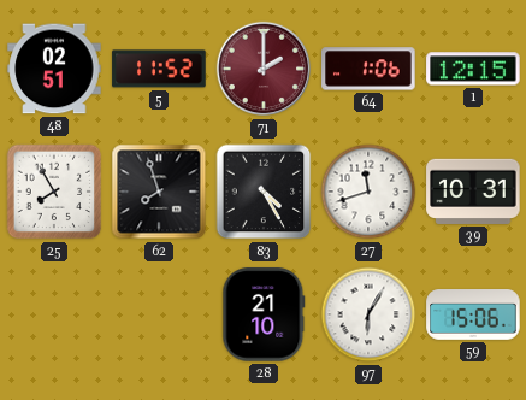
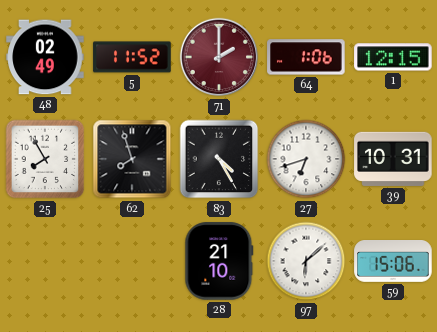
48: 02:51 -> 02:49 (45, 57)
27: 11:42 -> 6:42 (306, 159)
97: 6:05 -> 6:08 (306, 261)
